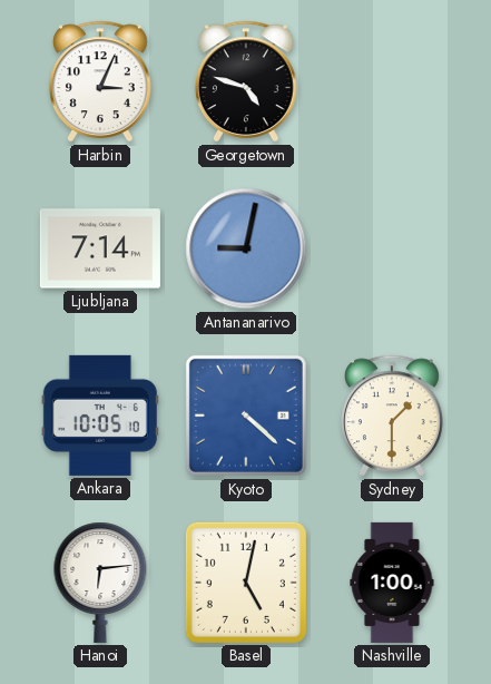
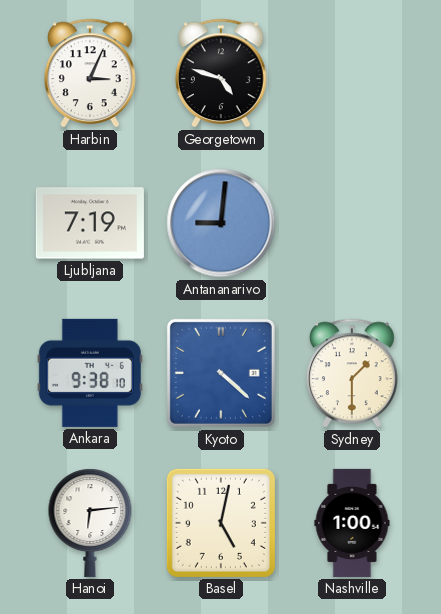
Ljubljana: 7:14 -> 7:19 (90, 223)
Antananarivo: 9:02 -> 9:01 (221, 223)
Ankara: 10:05 -> 9:38 (90, 373)
